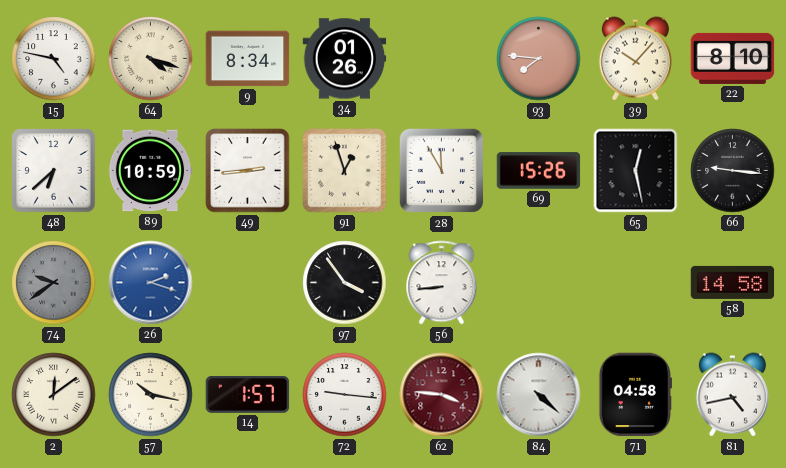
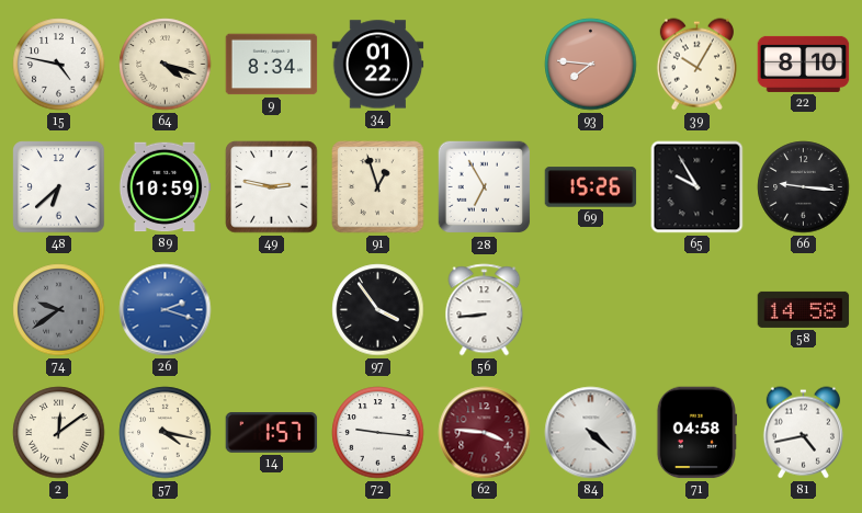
34: 01:26 -> 01:22 (378, 65)
39: 10:07 -> 10:05 (696, 65)
49: 2:44 -> 2:47 (272, 187)
28: 11:55 -> 6:55 (485, 187)
65: 12:28 -> 9:55 (697, 187)
57: 10:17 -> 4:17 (166, 433)
